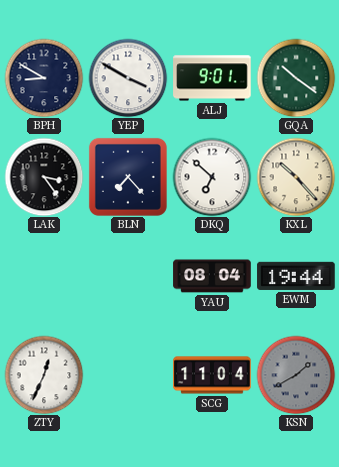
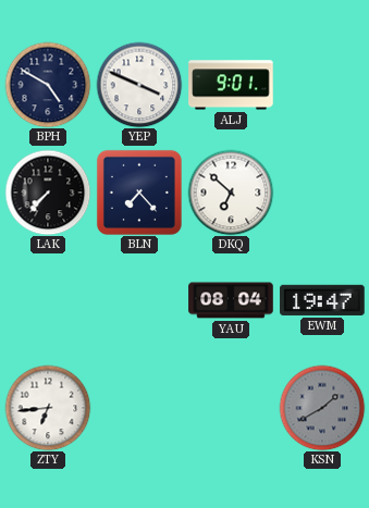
BPH: 8:50 -> 4:50 (48, 85)
YEP: 3:50 -> 3:49 (139, 85)
GQA: 10:21 -> none (296, 78)
LAK: 3:24 -> 7:37 (48, 193)
KXL: 10:23 -> none (296, 177)
EWM: 19:44 -> 19:47 (322, 300)
ZTY: 12:34 -> 6:44 (48, 408)
SCG: 11:04 -> none (212, 375)
